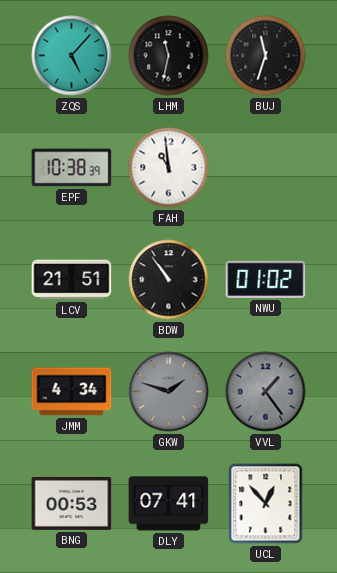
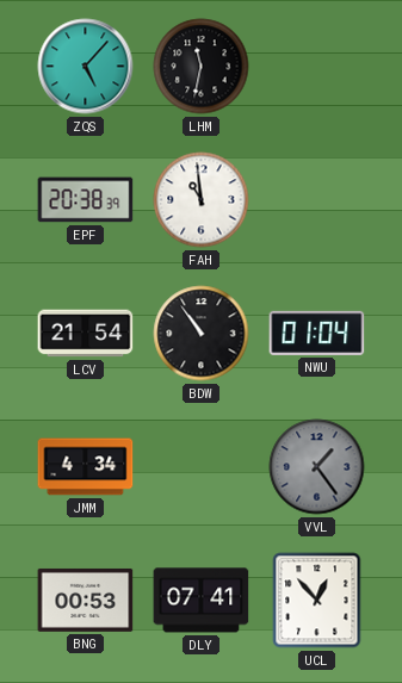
BUJ: 11:33 -> none (266, 56)
EPF: 10:38 -> 20:38 (86, 200)
LCV: 21:51 -> 21:54 (86, 334)
NWU: 01:02 -> 01:04 (317, 333)
GKW: 1:48 -> none (169, 392)
